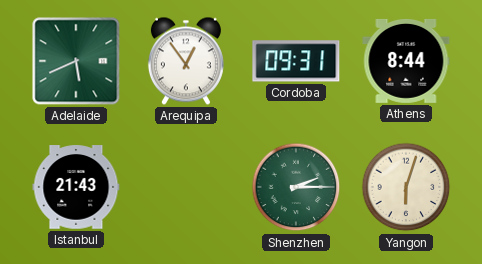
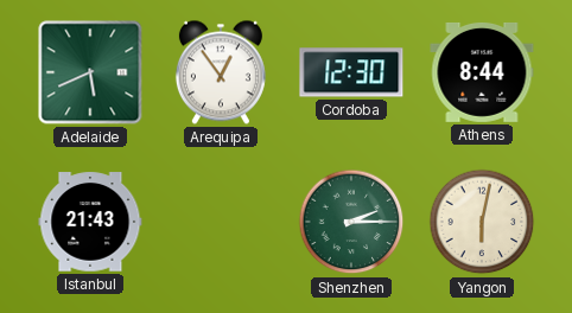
Cordoba: 09:31 -> 12:30 (351, 72)
Yangon: 6:03 -> 6:02 (482, 222)
